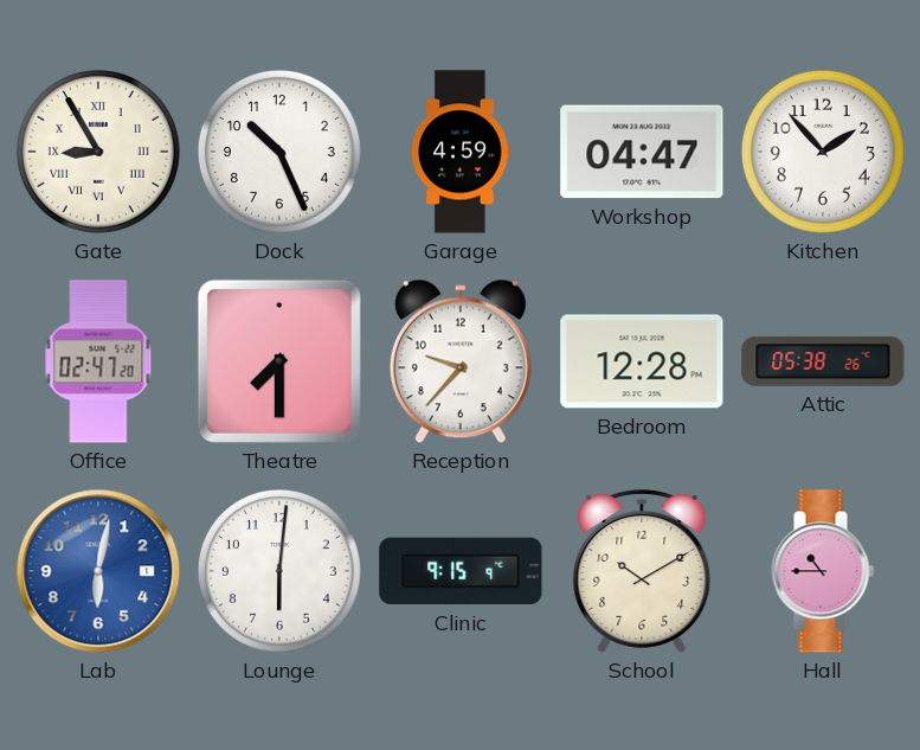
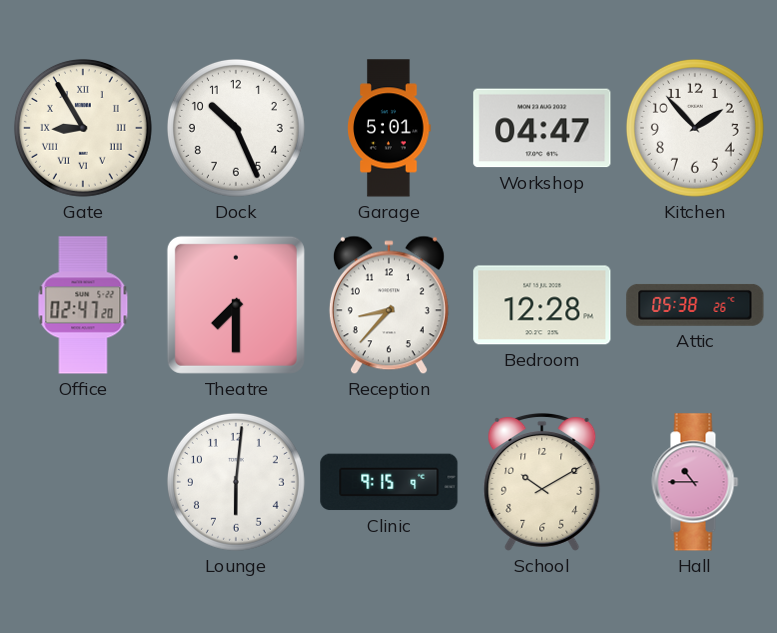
Garage: 4:59 -> 5:01 (389, 128)
Reception: 9:37 -> 8:37 (389, 305)
Lab: 6:02 -> none (98, 571)
